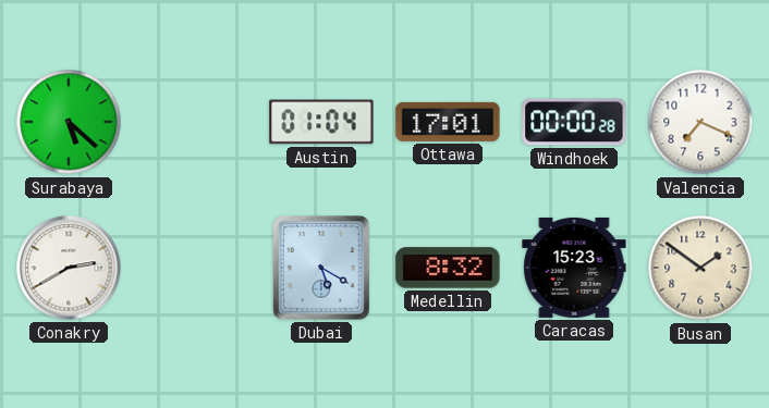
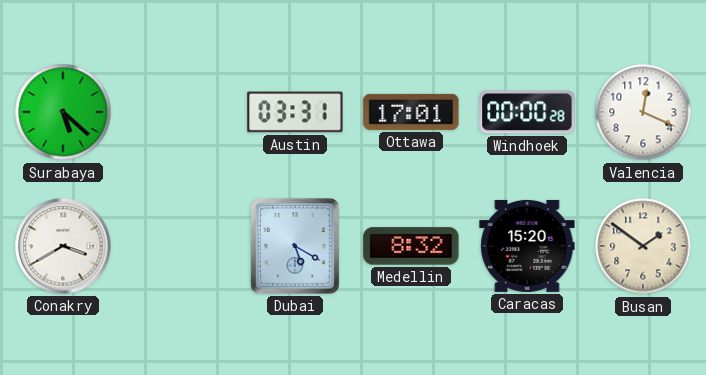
Austin: 01:04 -> 03:31 (295, 112)
Valencia: 7:19 -> 12:19 (643, 112)
Conakry: 2:40 -> 3:40 (63, 246)
Caracas: 15:23 -> 15:20 (527, 246)
